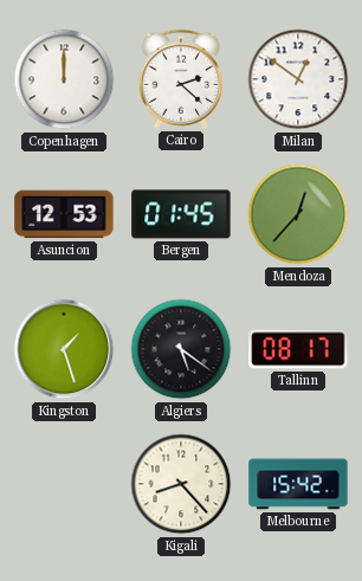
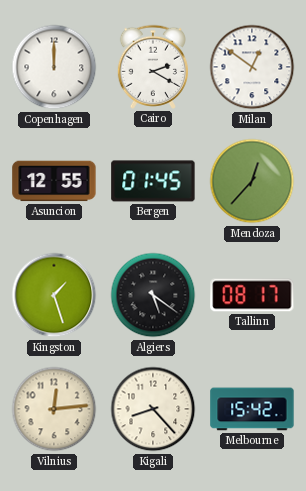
Cairo: 2:22 -> 2:20 (152, 67)
Asuncion: 12:53 -> 12:55 (54, 181)
Vilnius: none -> 12:14 (54, 409)
